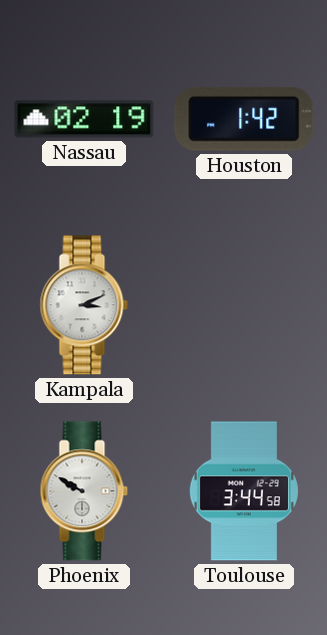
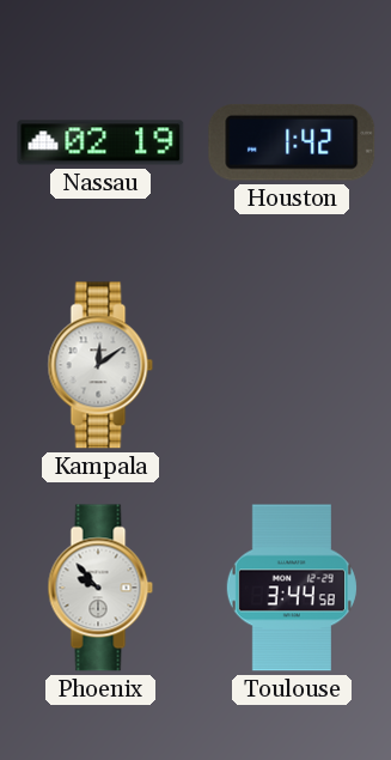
Kampala: 3:11 -> 12:09 (100, 365)
Phoenix: 9:50 -> 9:53 (100, 588)
